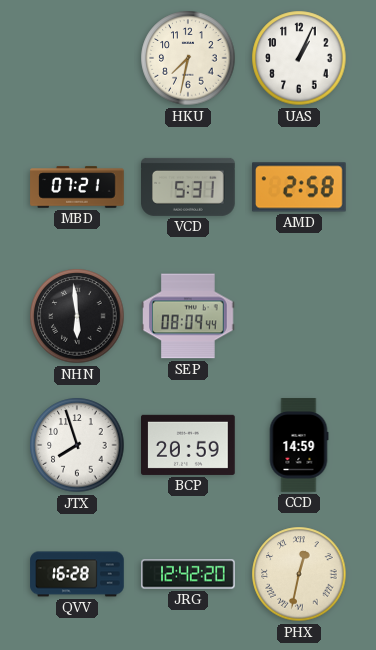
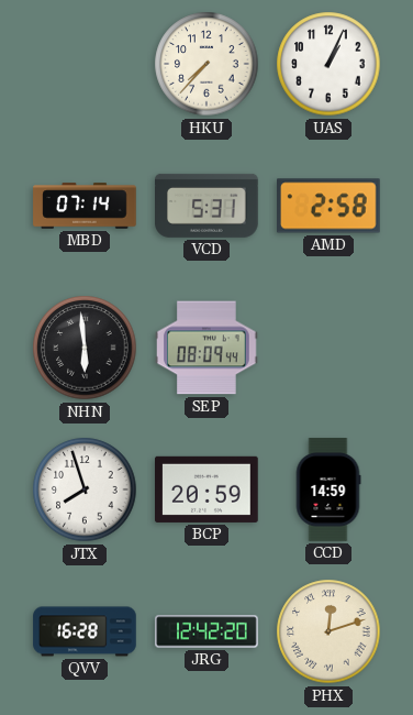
HKU: 7:32 -> 7:37 (206, 64)
MBD: 07:21 -> 07:14 (85, 206)
PHX: 12:32 -> 12:12 (328, 631)
